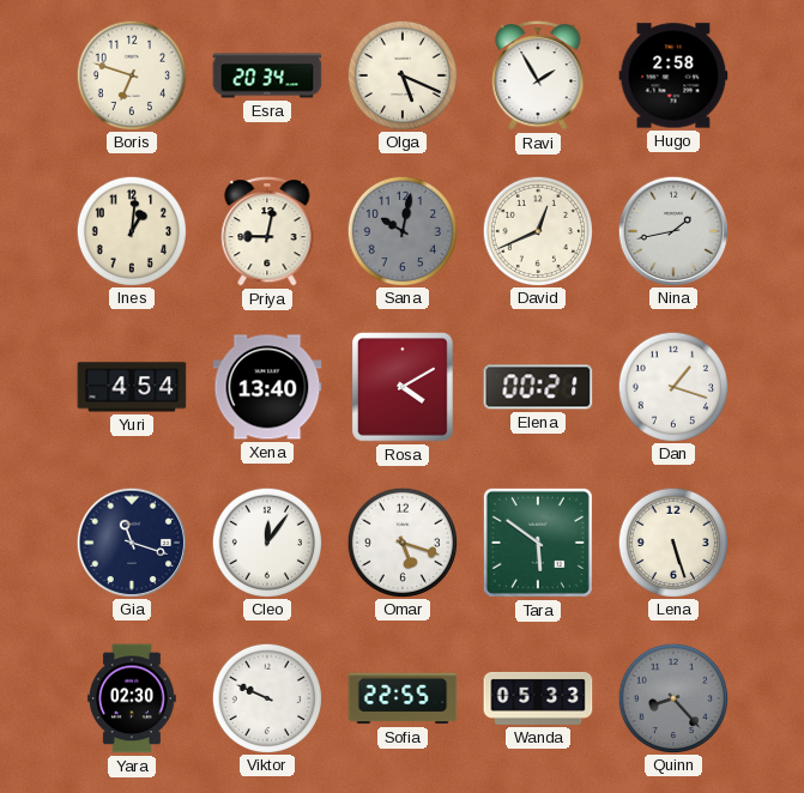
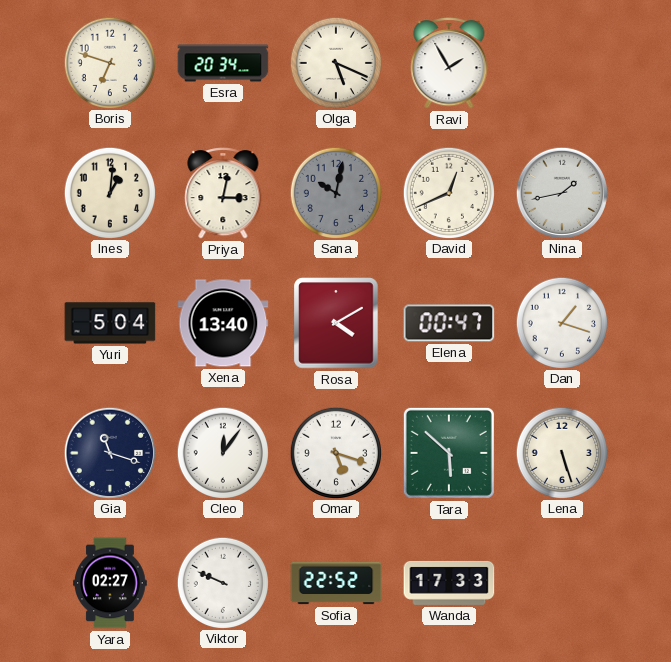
Hugo: 2:58 -> none (673, 75)
Priya: 9:02 -> 3:02 (223, 194)
Yuri: 4:54 -> 5:04 (110, 323)
Elena: 00:21 -> 00:47 (449, 323)
Tara: 5:51 -> 5:52 (449, 453)
Yara: 02:30 -> 02:27 (111, 583)
Sofia: 22:55 -> 22:52 (336, 583)
Wanda: 05:33 -> 17:33 (449, 583)
Quinn: 8:23 -> none (672, 697)
